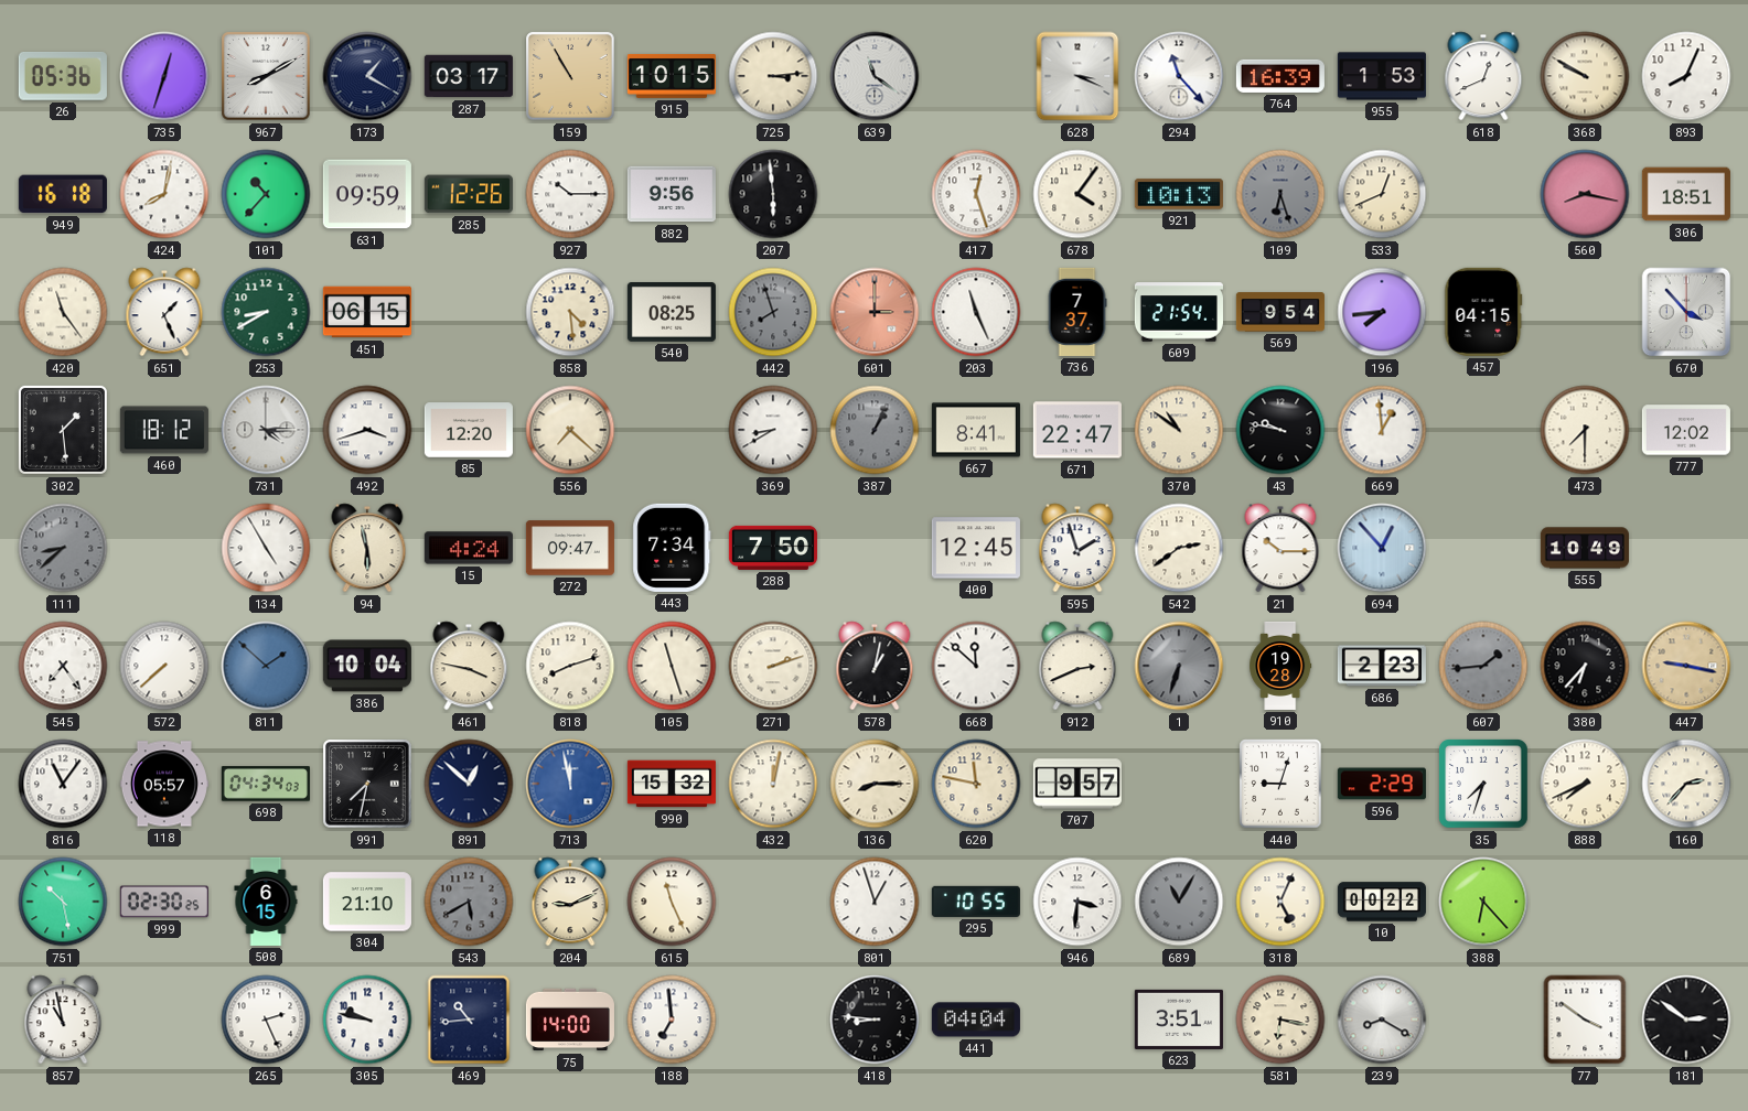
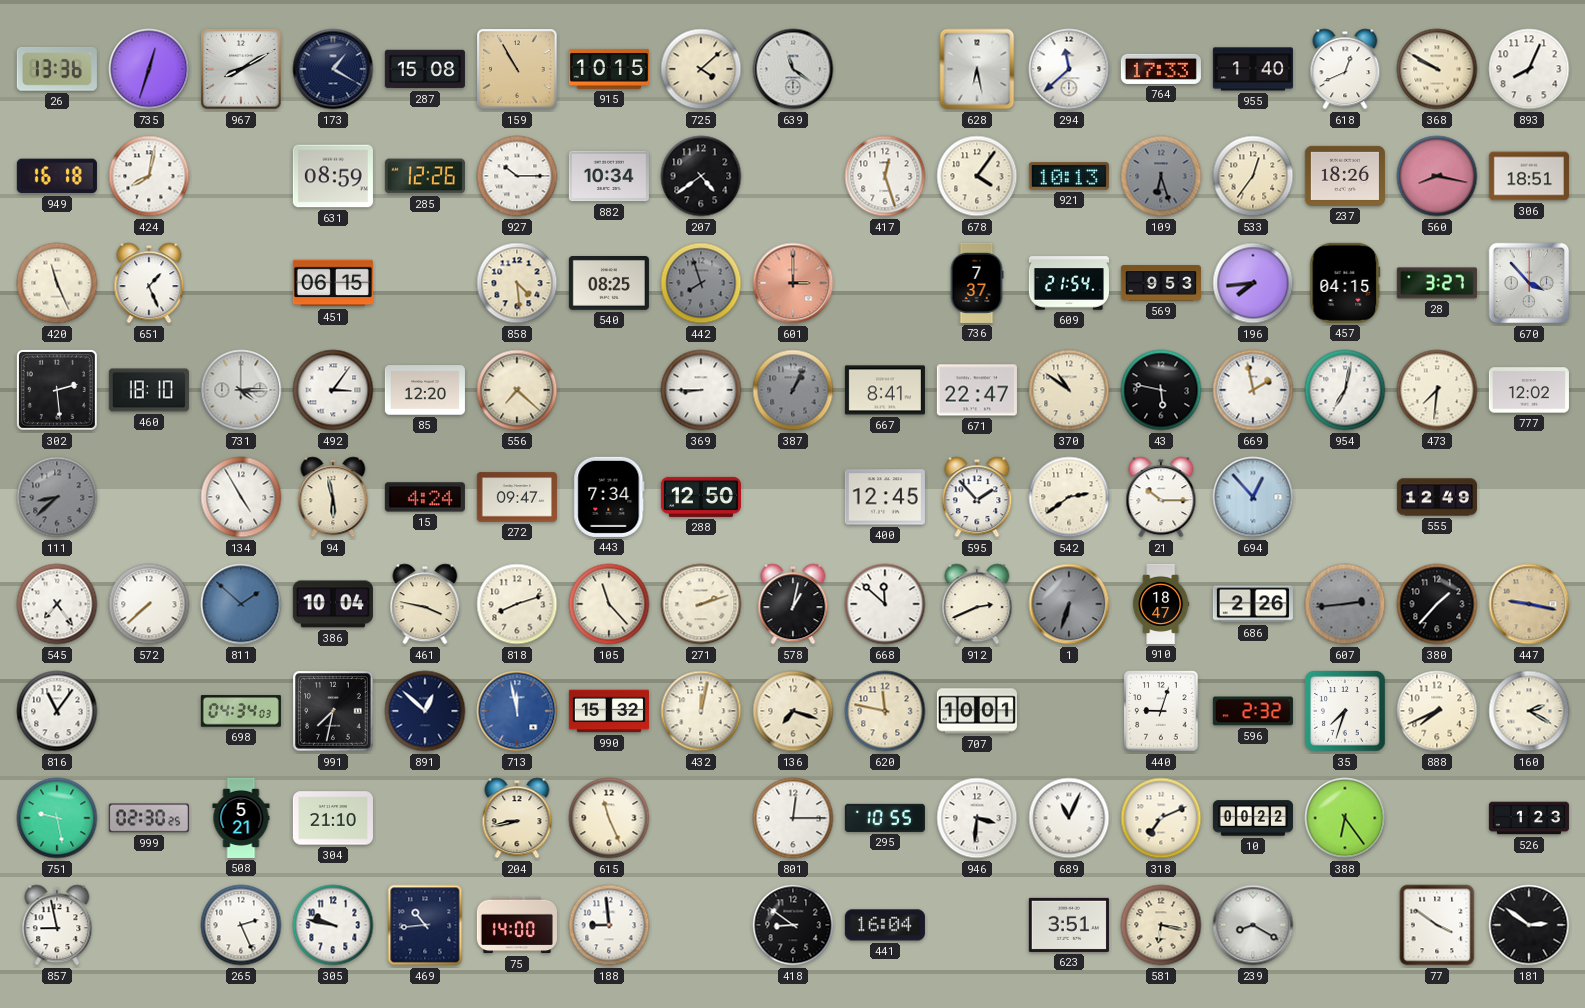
26: 05:36 -> 13:36 (57, 69)
287: 03:17 -> 15:08 (425, 69)
725: 3:14 -> 4:08 (701, 69)
628: 3:19 -> 6:28 (977, 69)
294: 11:23 -> 11:38 (1069, 69)
764: 16:39 -> 17:33 (1161, 69)
955: 1:53 -> 1:40 (1253, 69)
101: 10:37 -> none (266, 194)
631: 09:59 -> 08:59 (333, 176)
882: 9:56 -> 10:34 (609, 176)
207: 5:59 -> 4:39 (701, 176)
533: 12:41 -> 12:36 (1253, 176)
237: none -> 18:26 (1345, 176)
420: 11:24 -> 11:26 (57, 283)
253: 8:40 -> none (266, 312)
203: 11:26 -> none (976, 312)
569: 9:54 -> 9:53 (1161, 283)
28: none -> 3:27 (1437, 283)
302: 1:29 -> 2:29 (57, 390)
460: 18:12 -> 18:10 (149, 390)
492: 3:42 -> 3:06 (333, 390)
369: 8:40 -> 8:45 (701, 390)
43: 9:47 -> 5:47 (1161, 390)
669: 12:59 -> 1:58 (1253, 390)
954: none -> 7:02 (1345, 390)
473: 7:30 -> 7:31 (1437, 390)
288: 7:50 -> 12:50 (701, 497)
595: 1:57 -> 1:53 (977, 497)
555: 10:49 -> 12:49 (1437, 497)
105: 11:27 -> 11:23 (609, 604)
910: 19:28 -> 18:47 (1161, 604)
686: 2:23 -> 2:26 (1253, 604)
607: 1:44 -> 2:44 (1345, 604)
380: 6:37 -> 1:37 (1437, 604)
118: 05:57 -> none (164, 784)
136: 8:15 -> 7:18 (793, 711)
707: 9:57 -> 10:01 (977, 711)
596: 2:29 -> 2:32 (1253, 711)
160: 2:37 -> 2:20 (1529, 711)
751: 10:28 -> 9:28 (57, 818)
508: 6:15 -> 5:21 (241, 818)
543: 5:40 -> none (469, 902)
204: 9:11 -> 8:43 (517, 818)
801: 12:57 -> 12:15 (793, 818)
689: 11:05 -> 11:04 (1069, 818)
689 dial: grey -> white (1069, 818)
318: 5:04 -> 7:11 (1161, 818)
388: 6:23 -> 6:24 (1345, 818)
526: none -> 1:23 (1529, 818)
857: 10:58 -> 8:58 (57, 925)
188: 6:59 -> 8:59 (609, 925)
418: 8:46 -> 8:51 (793, 925)
441: 04:04 -> 16:04 (885, 925)
